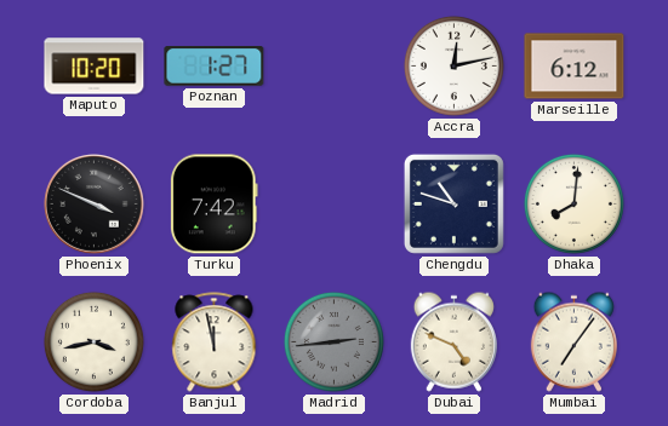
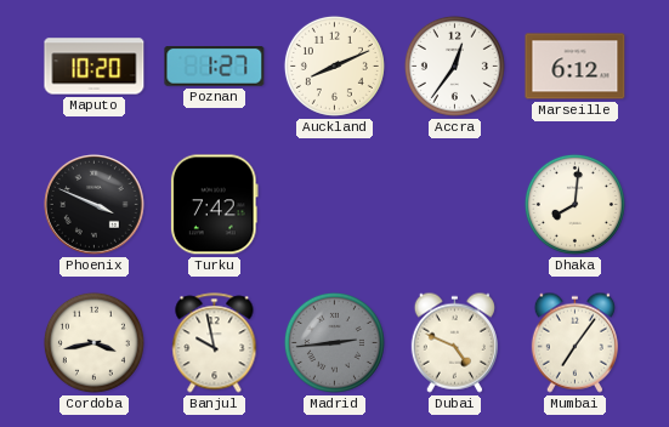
Auckland: none -> 8:11 (334, 66)
Accra: 12:13 -> 12:36 (454, 66)
Chengdu: 10:48 -> none (453, 203)
Banjul: 11:58 -> 9:58 (215, 343)
